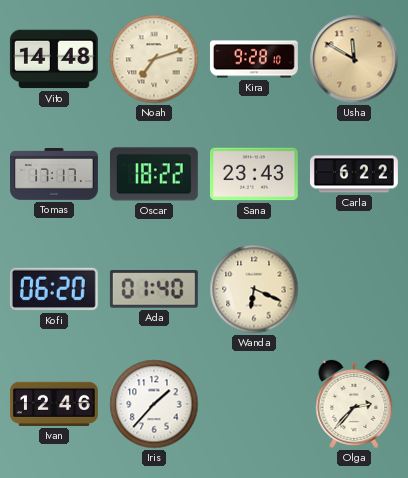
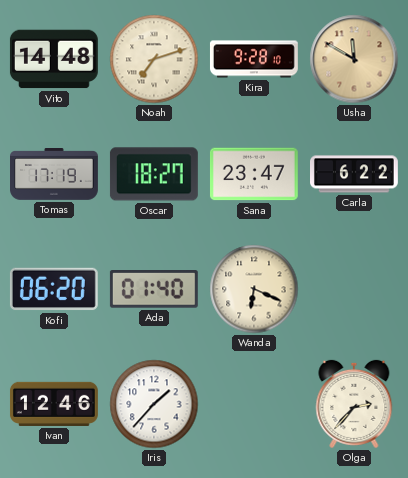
Tomas: 17:17 -> 17:19 (55, 175)
Oscar: 18:22 -> 18:27 (154, 174)
Sana: 23:43 -> 23:47 (254, 174)
